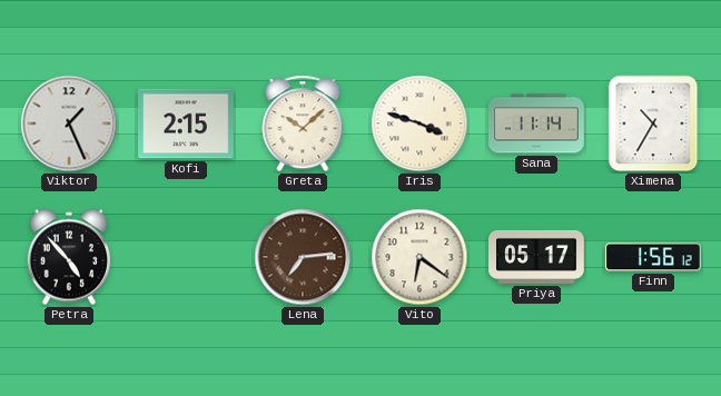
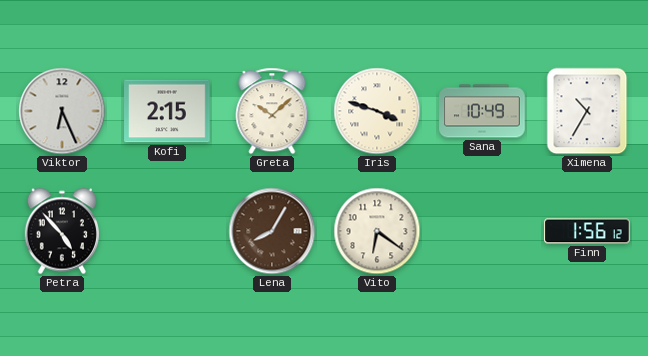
Viktor: 1:26 -> 6:26 (62, 111)
Sana: 11:14 -> 10:49 (482, 111)
Lena: 7:14 -> 8:05 (272, 231)
Priya: 05:17 -> none (536, 257)
